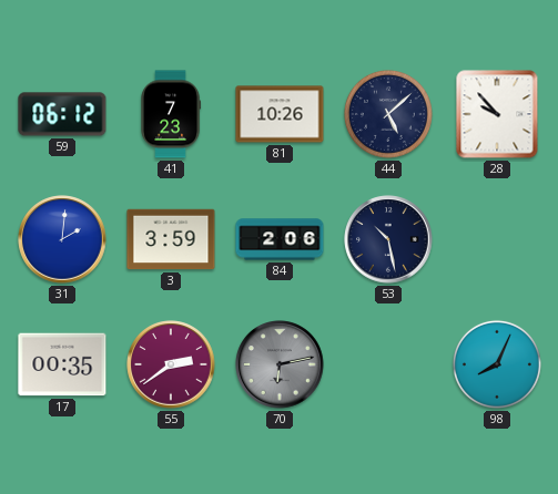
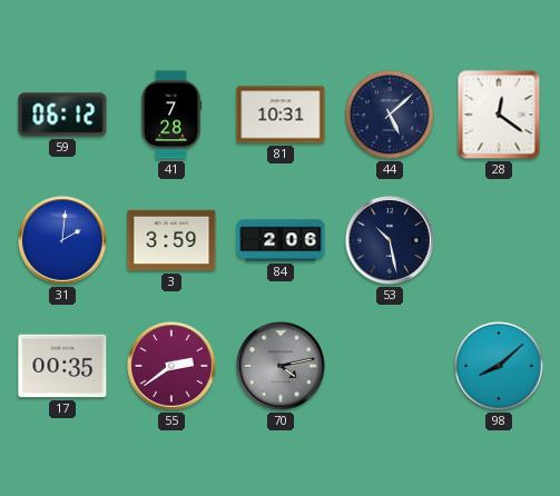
41: 7:23 -> 7:28 (171, 115)
81: 10:26 -> 10:31 (281, 115)
28: 9:53 -> 12:21 (499, 115)
70: 6:13 -> 4:13 (281, 366)
98: 8:04 -> 8:08 (499, 366)
